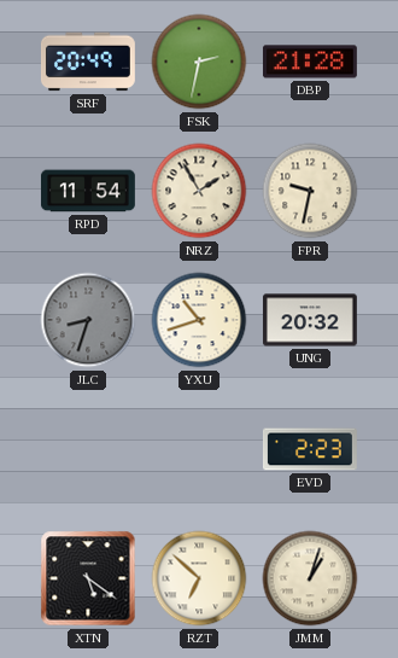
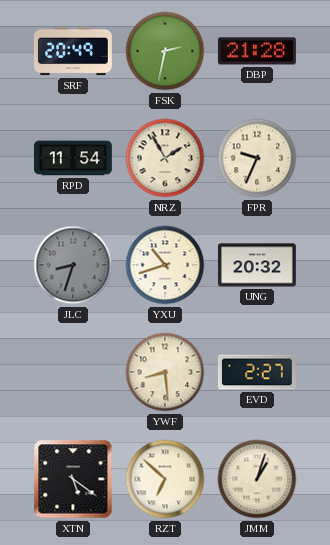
FPR: 9:32 -> 9:34 (257, 158)
YWF: none -> 8:29 (165, 372)
EVD: 2:23 -> 2:27 (257, 372)
